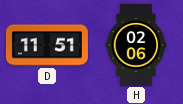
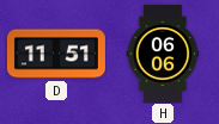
H: 02:06 -> 06:06 (163, 54)
